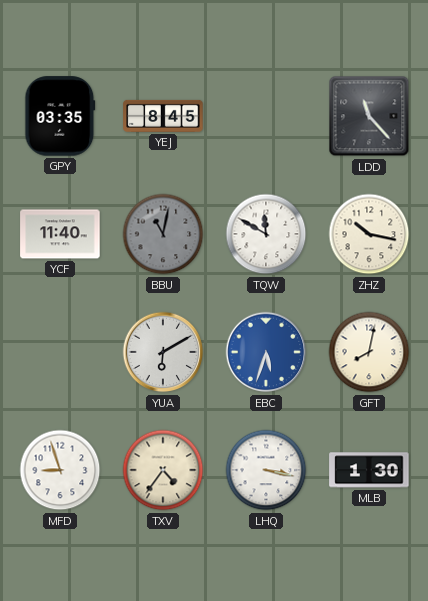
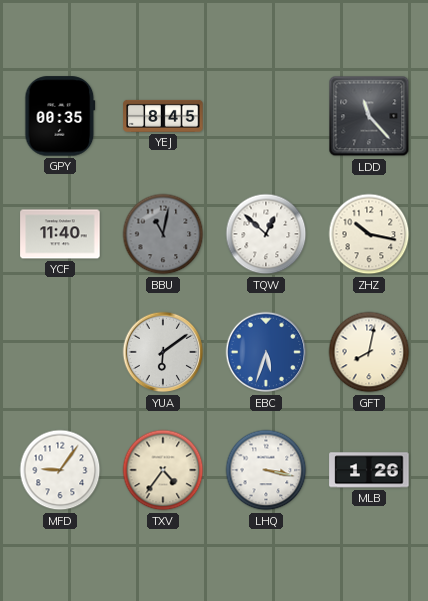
GPY: 03:35 -> 00:35 (60, 116)
TQW: 11:50 -> 12:52 (266, 234)
YUA: 6:10 -> 6:09 (163, 352)
MFD: 8:57 -> 9:06 (60, 470)
MLB: 1:30 -> 1:26 (369, 470)
